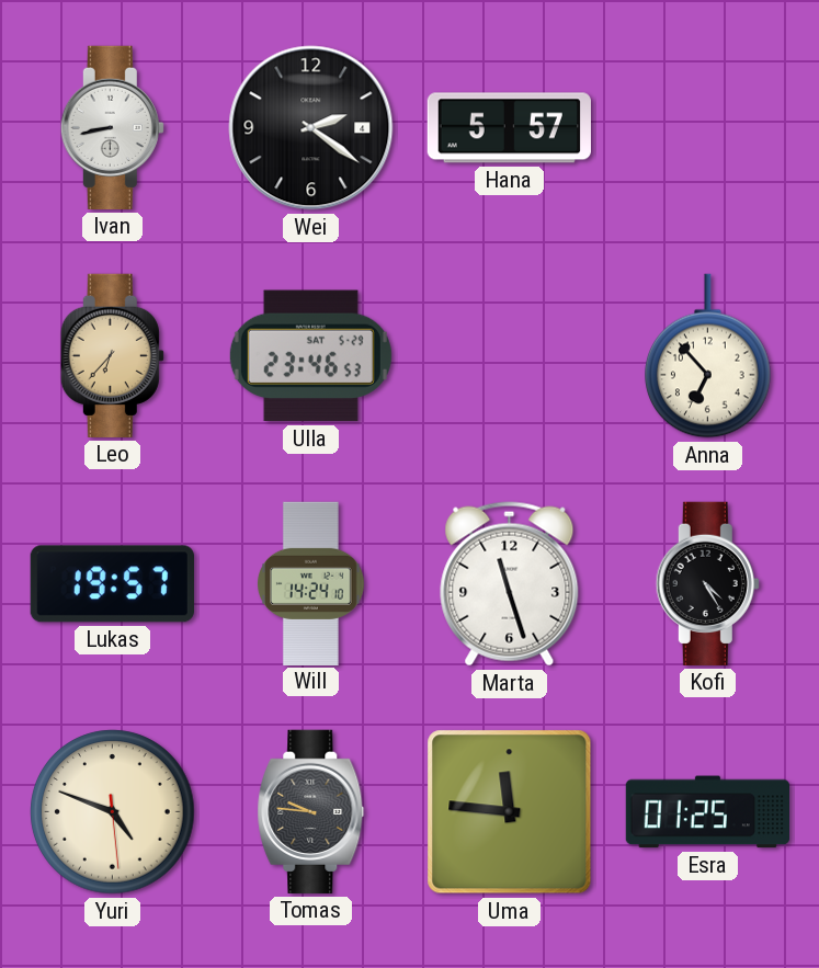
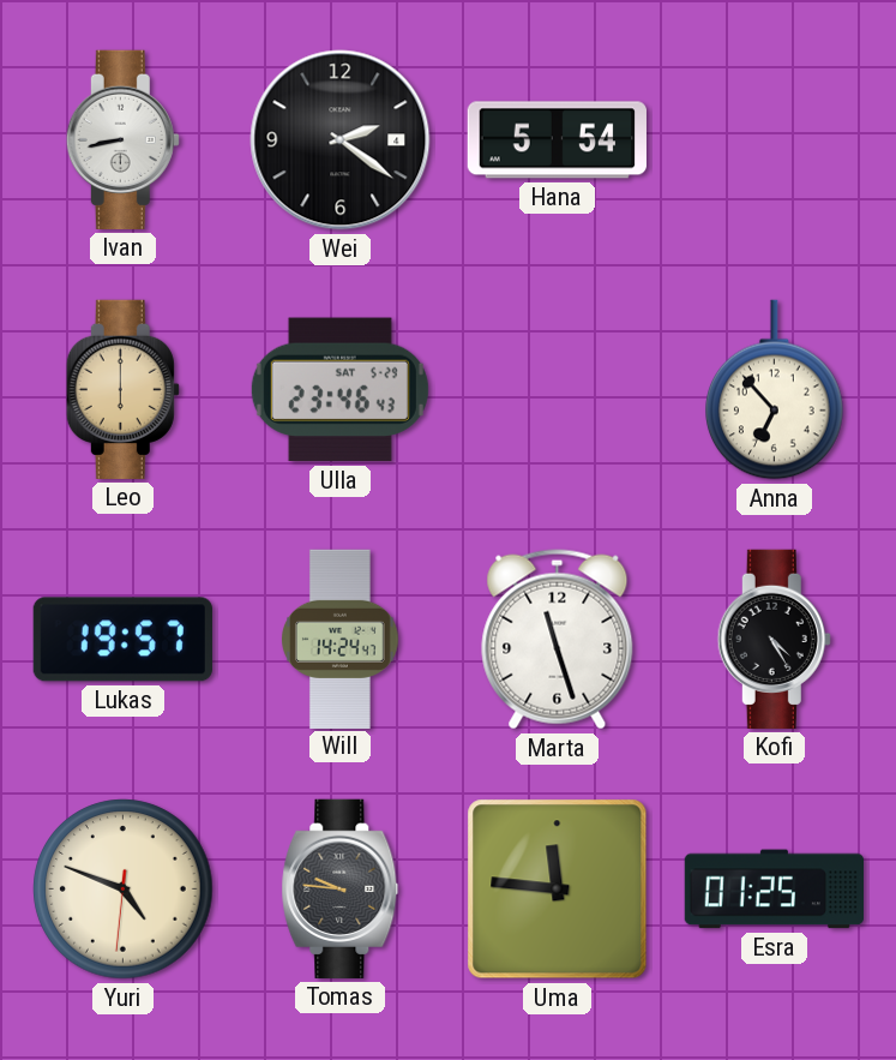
Hana: 5:57 -> 5:54 (557, 140)
Leo: 6:37 -> 6:00 (122, 389)
Ulla: 23:46:53 -> 23:46:43 (339, 390)
Will: 14:24:10 -> 14:24:47 (341, 639)
Yuri: 4:48:29 -> 4:48:31 (124, 890)
